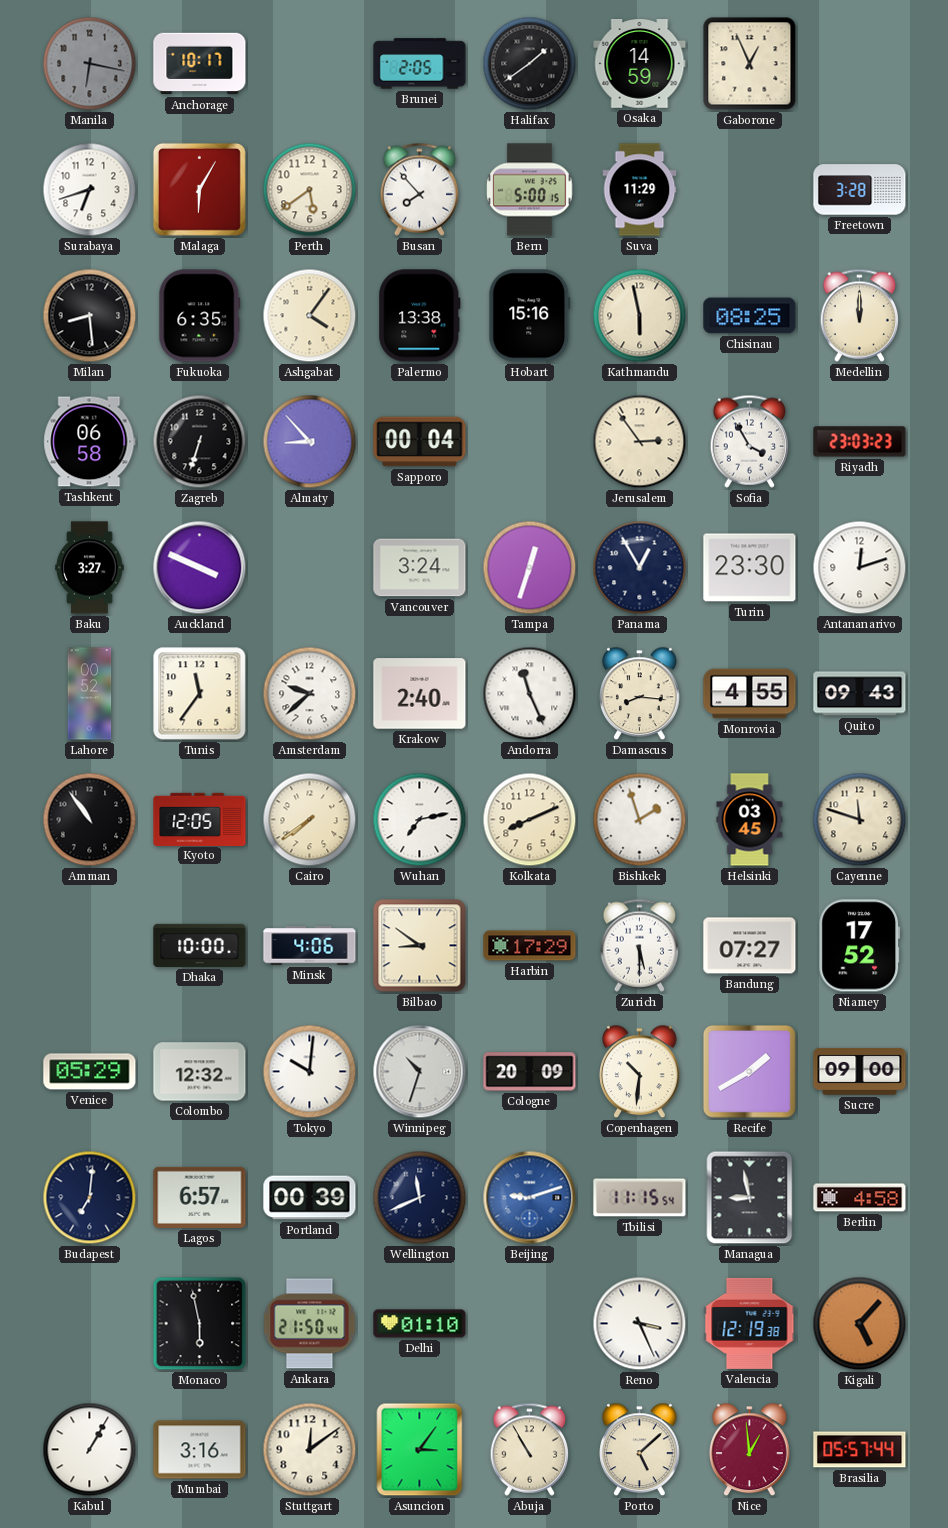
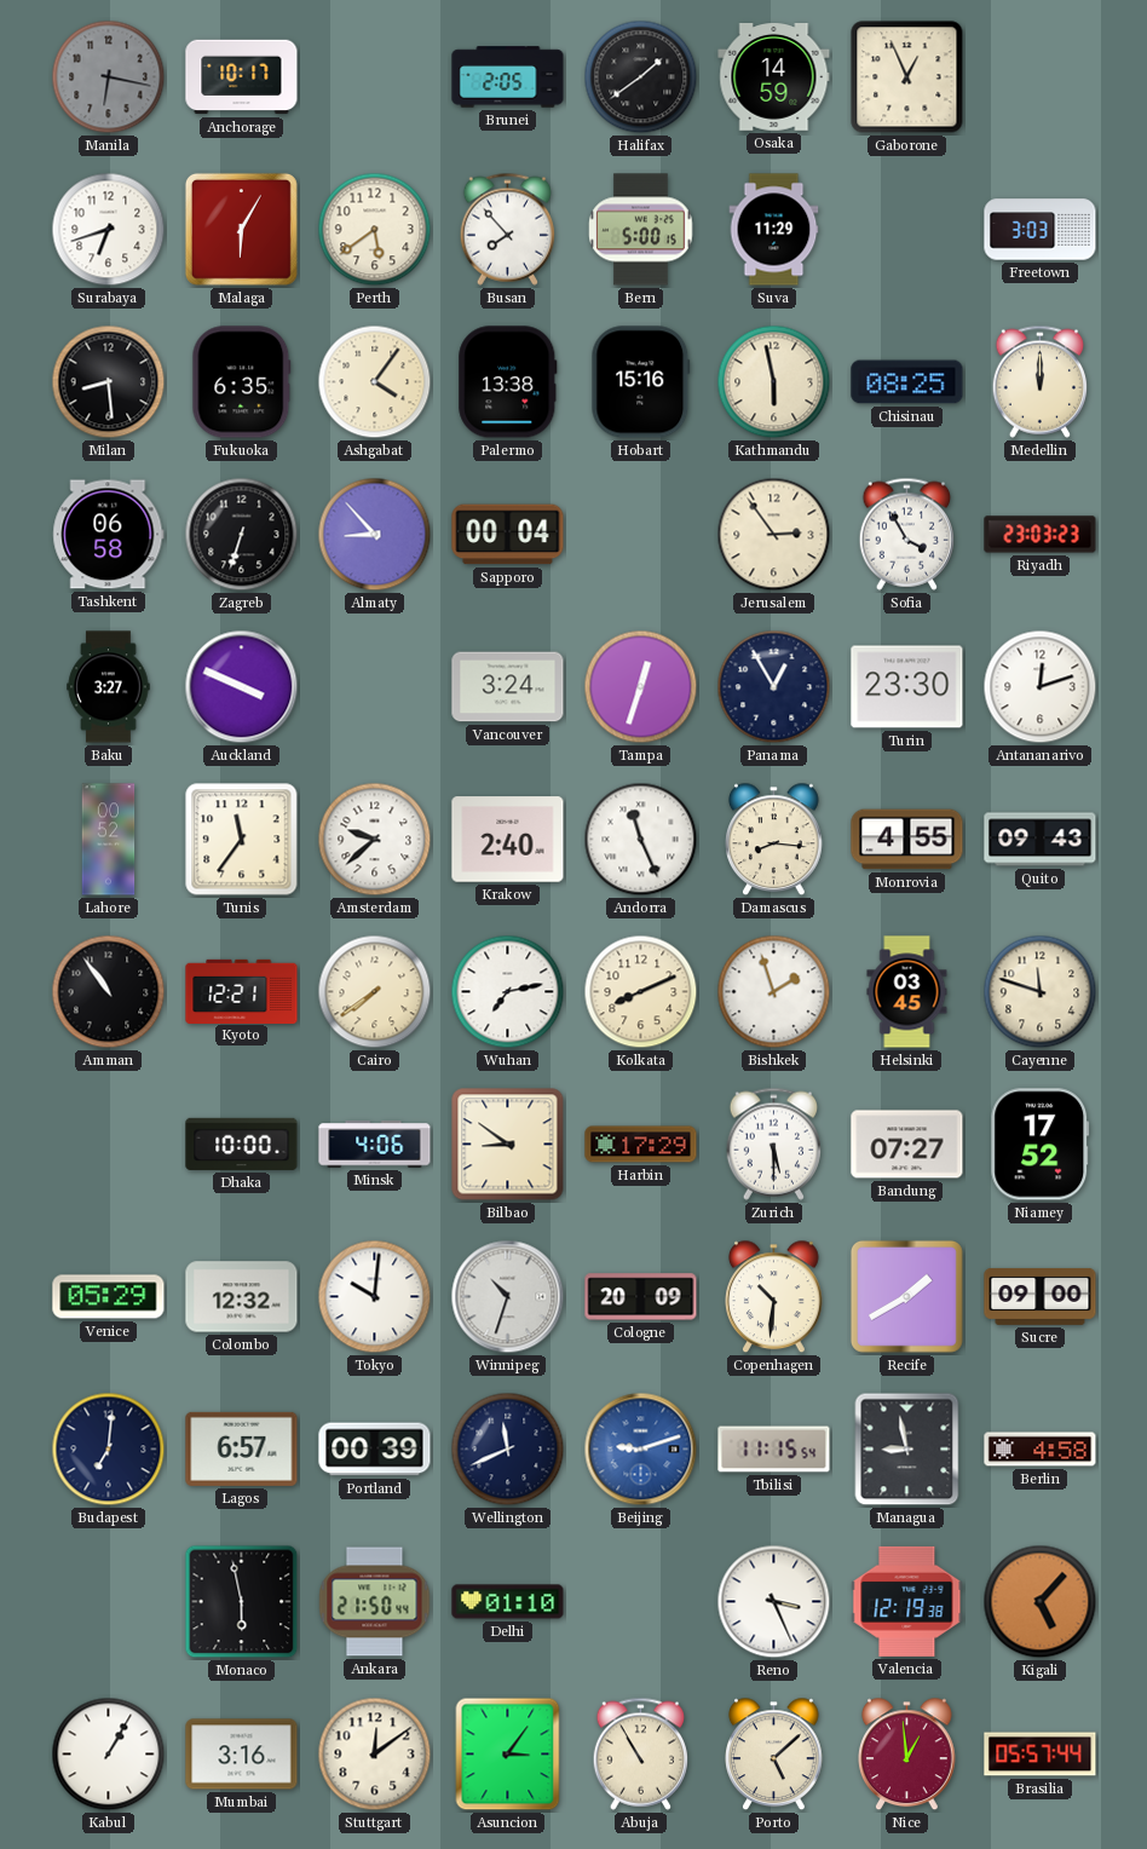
Freetown: 3:28 -> 3:03 (1041, 230)
Kyoto: 12:05 -> 12:21 (242, 991)
